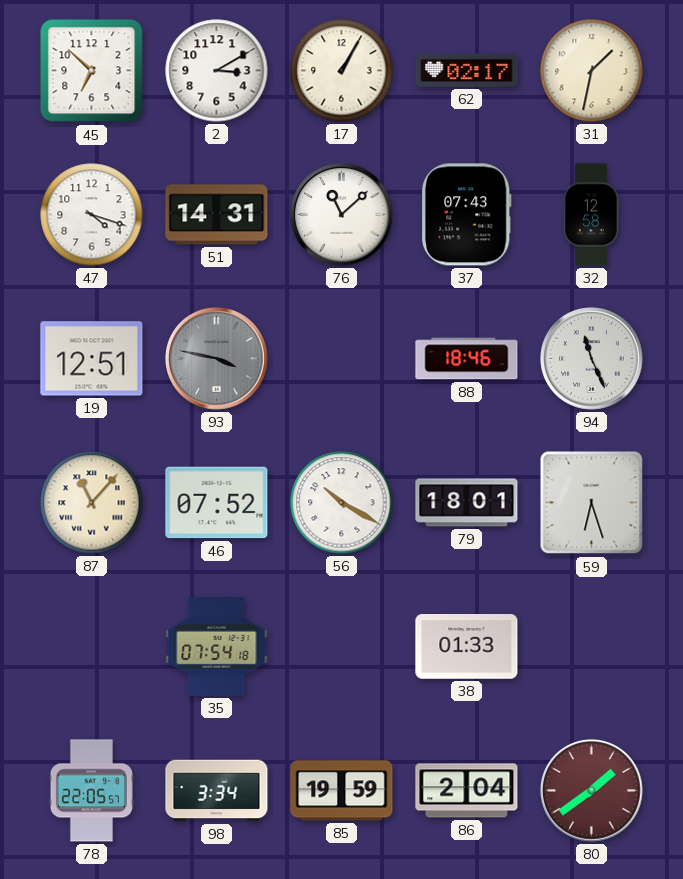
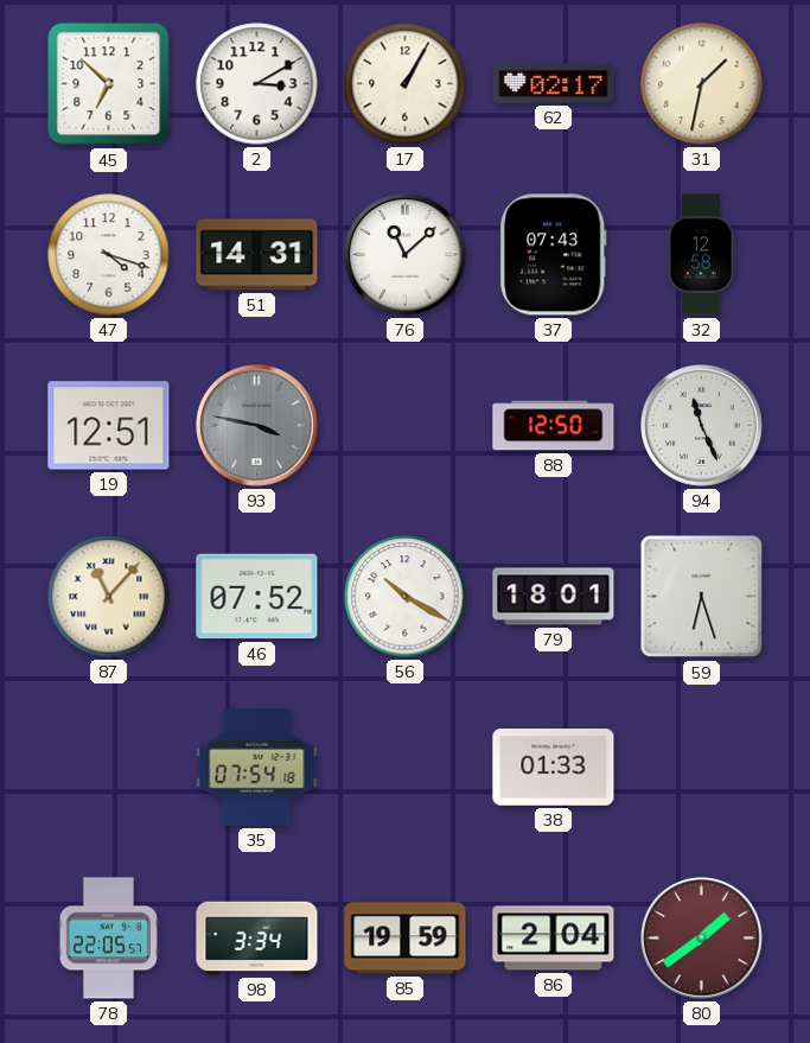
88: 18:46 -> 12:50 (554, 426)
